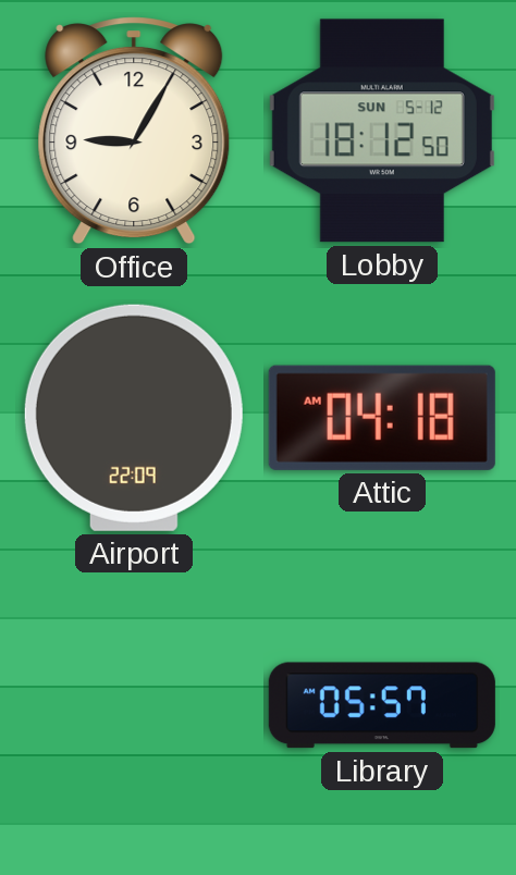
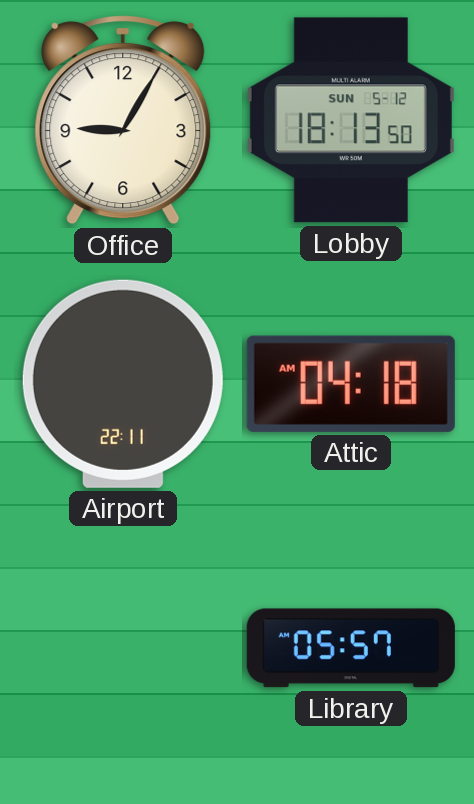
Lobby: 18:12 -> 18:13 (351, 120)
Airport: 22:09 -> 22:11 (123, 384)
